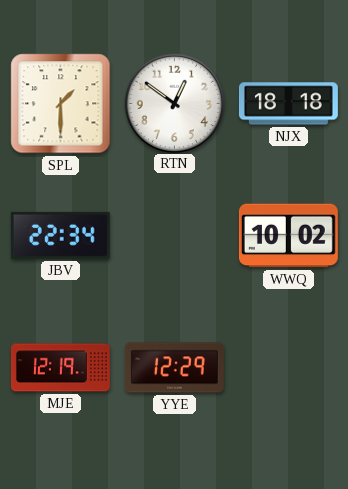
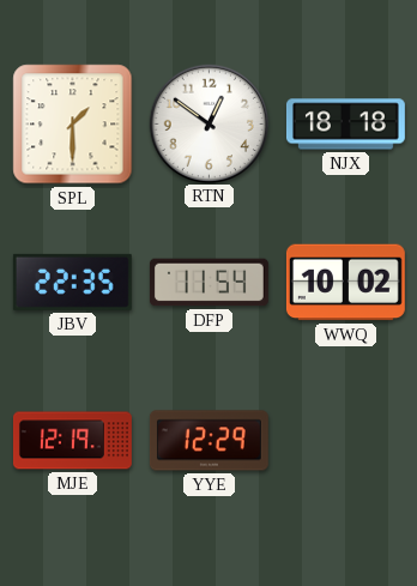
JBV: 22:34 -> 22:35 (72, 282)
DFP: none -> 11:54 (208, 283)
